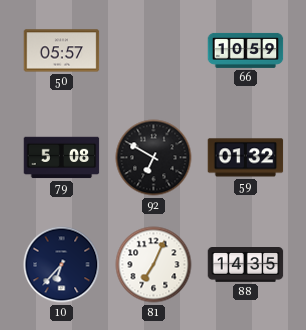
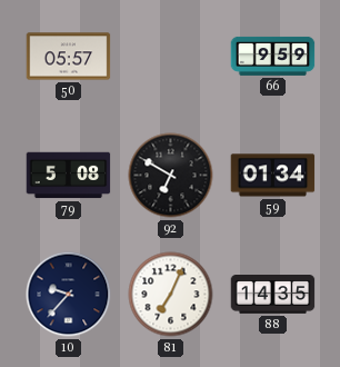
66: 10:59 -> 9:59 (273, 56)
59: 01:32 -> 01:34 (273, 176)
10: 6:37 -> 9:37 (69, 295)
